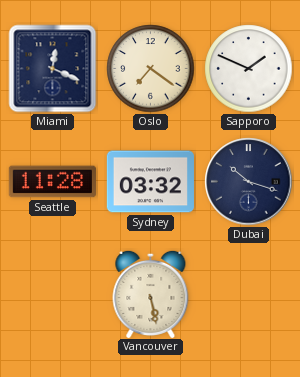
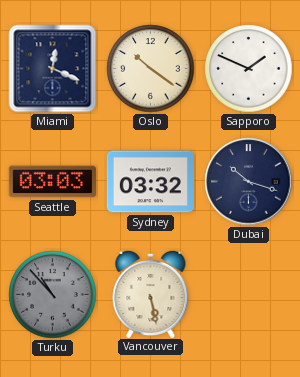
Oslo: 7:21 -> 10:21 (151, 69)
Seattle: 11:28 -> 03:03 (52, 182)
Turku: none -> 10:53 (53, 295)
